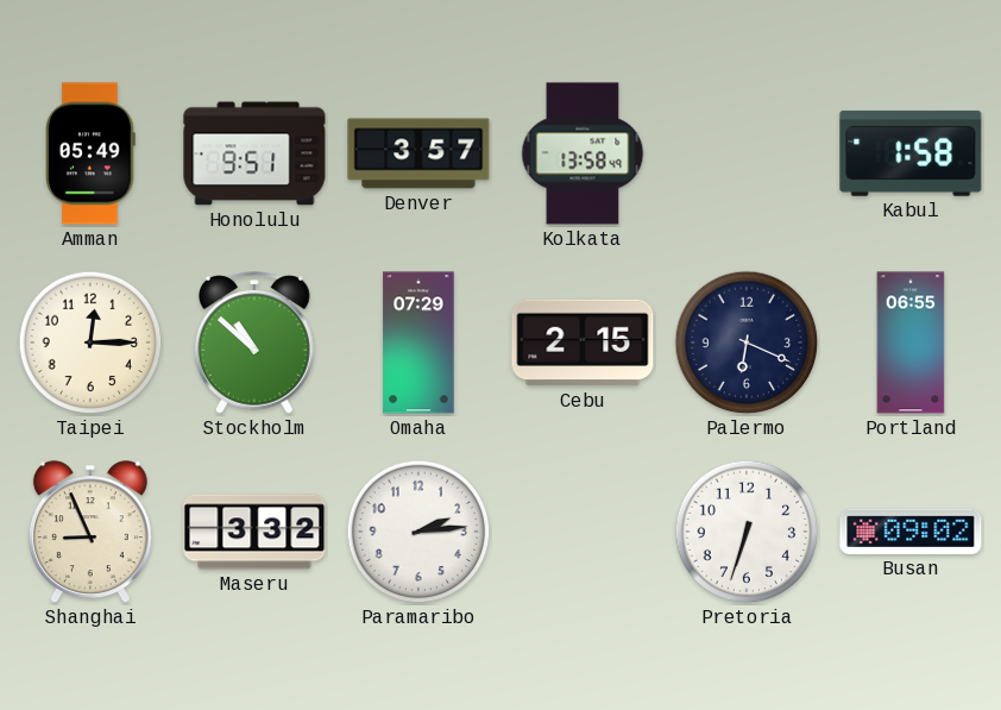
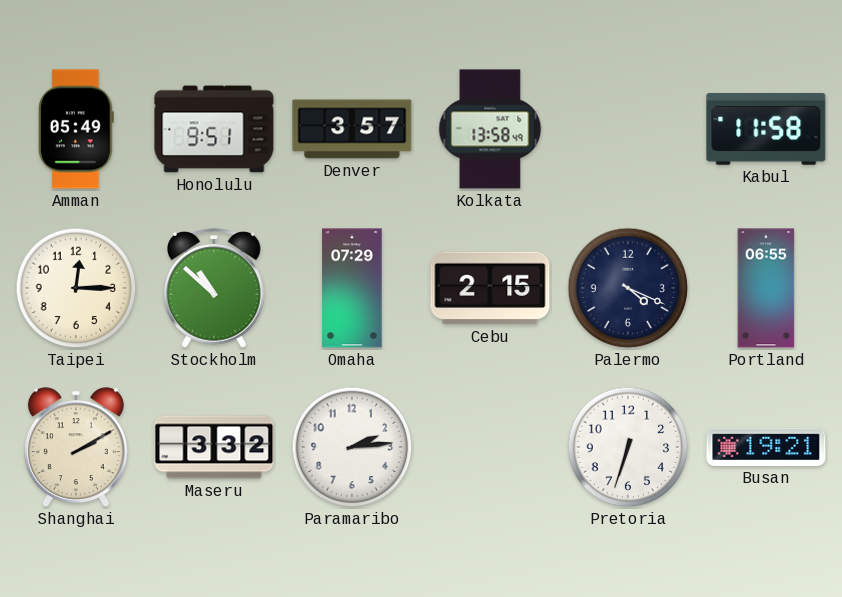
Kabul: 1:58 -> 11:58 (766, 129)
Palermo: 6:19 -> 4:19 (628, 288)
Shanghai: 8:56 -> 2:10 (76, 448)
Busan: 09:02 -> 19:21 (766, 447)
